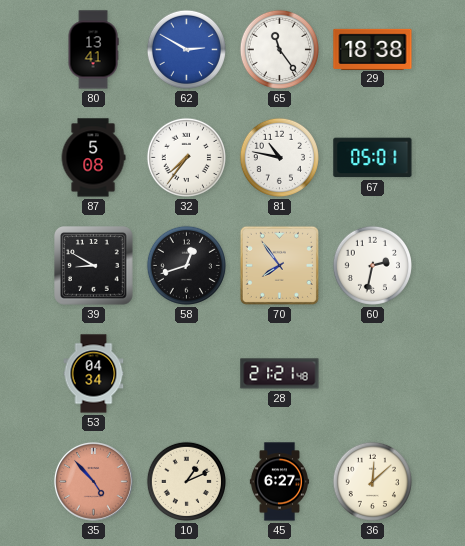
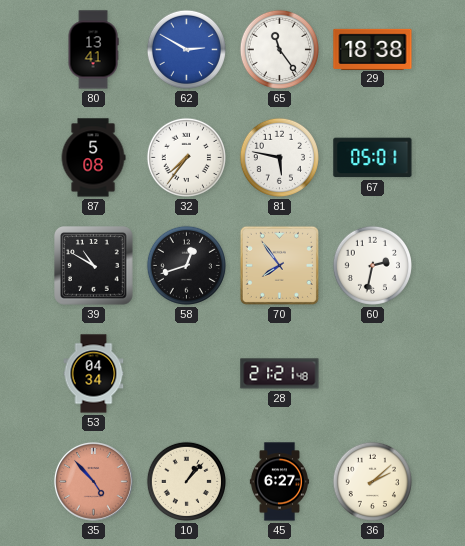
81: 10:47 -> 5:47 (279, 157)
39: 8:50 -> 10:50 (94, 266)
10: 1:11 -> 1:07 (186, 481)
36: 12:08 -> 2:08 (372, 481)
